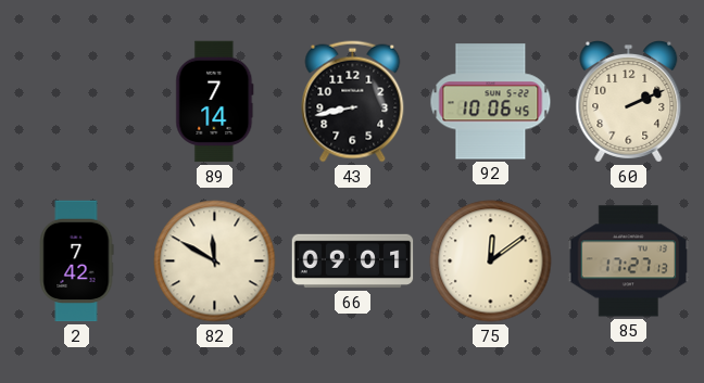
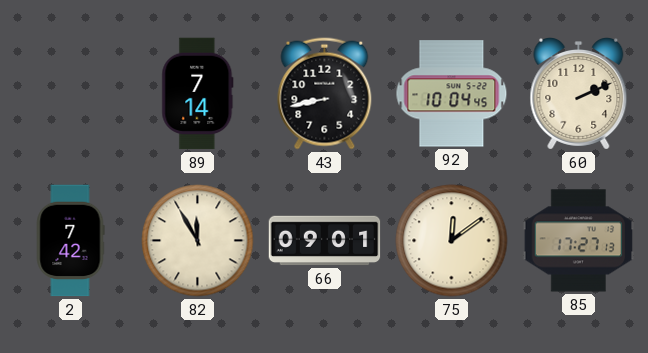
92: 10:06 -> 10:04 (452, 94)
82: 11:50 -> 11:55 (198, 241)
